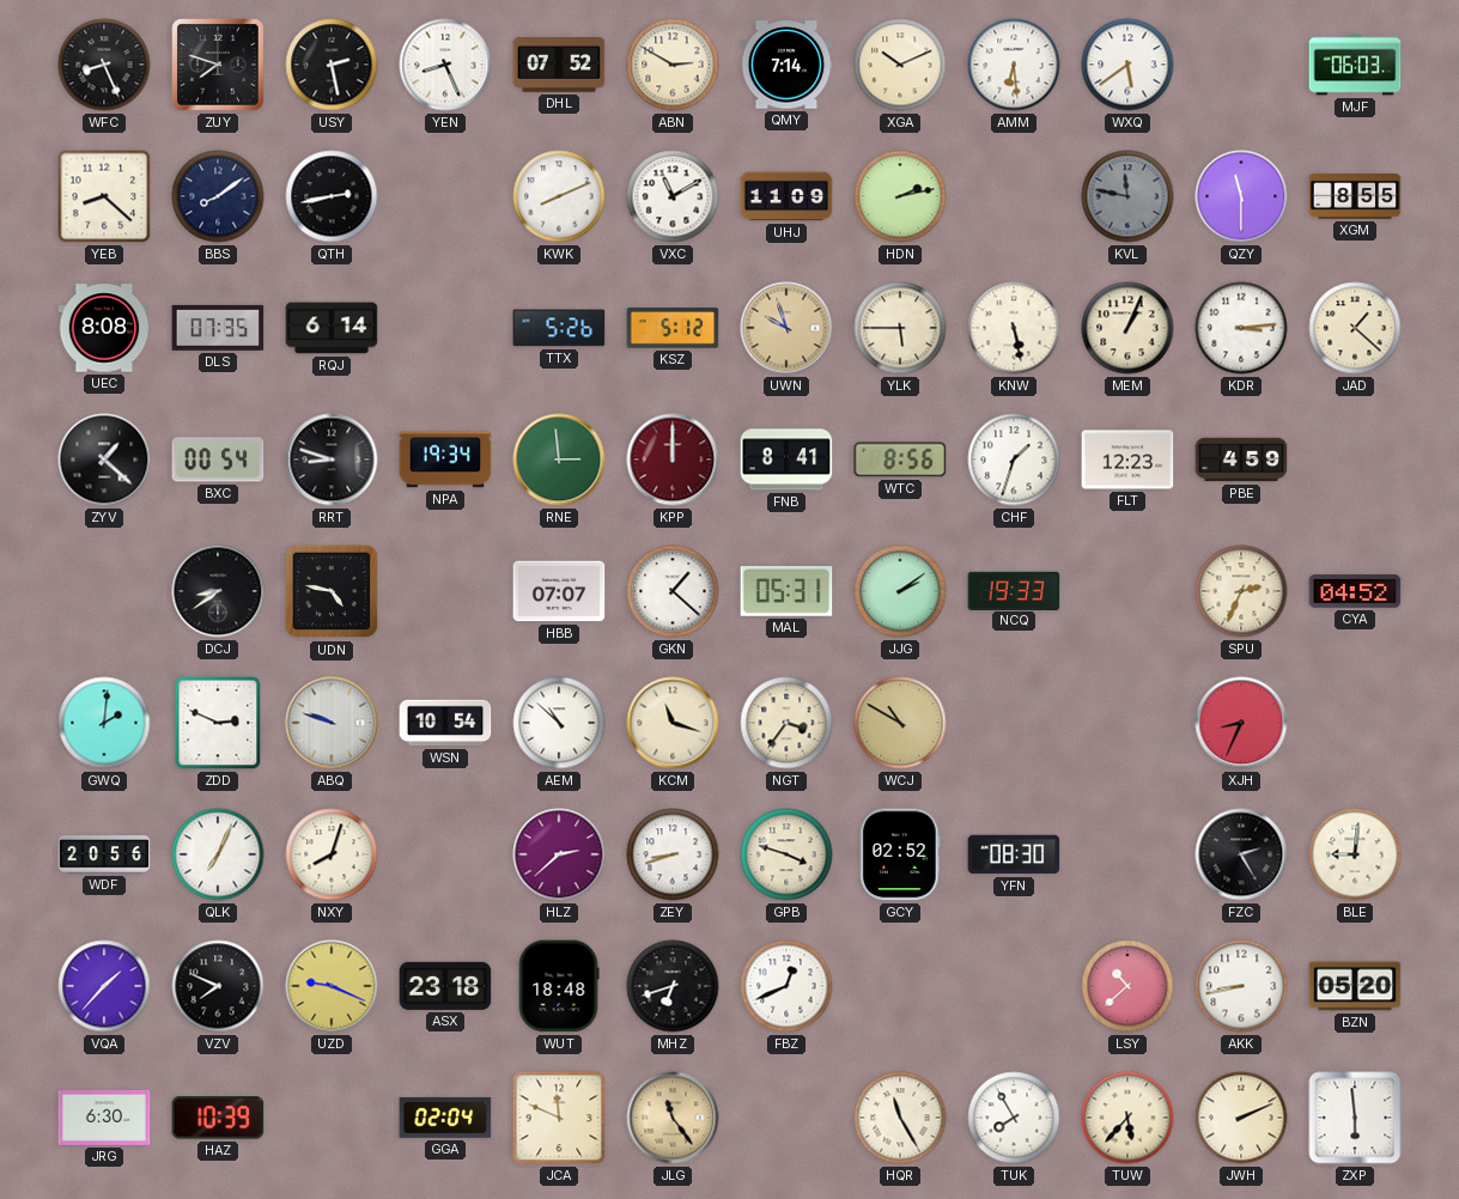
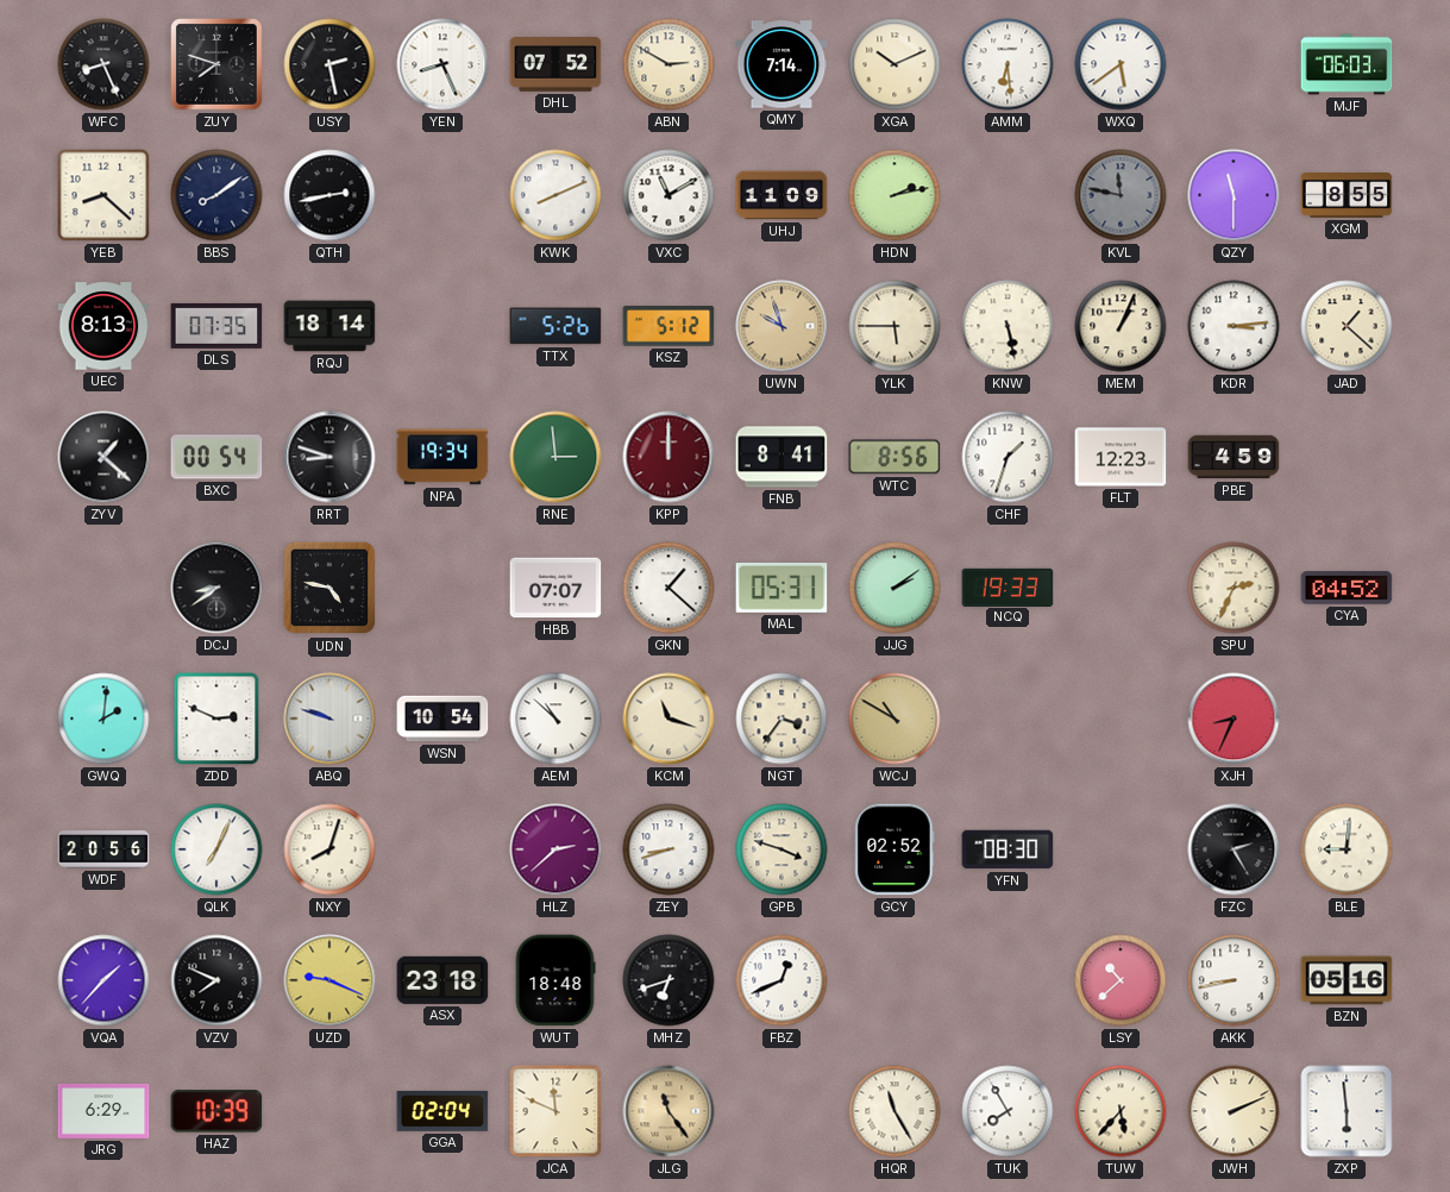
UEC: 8:08 -> 8:13 (103, 326)
RQJ: 6:14 -> 18:14 (329, 326)
BZN: 05:20 -> 05:16 (1347, 980)
JRG: 6:30 -> 6:29 (103, 1111)
